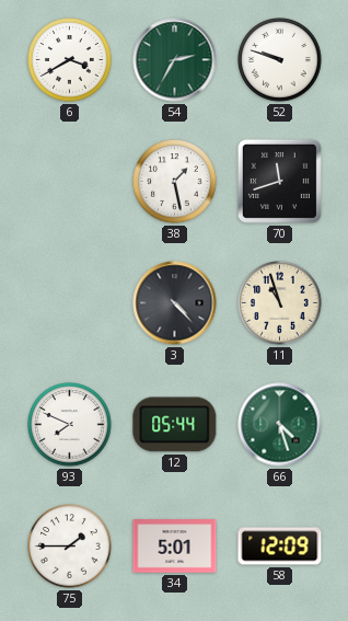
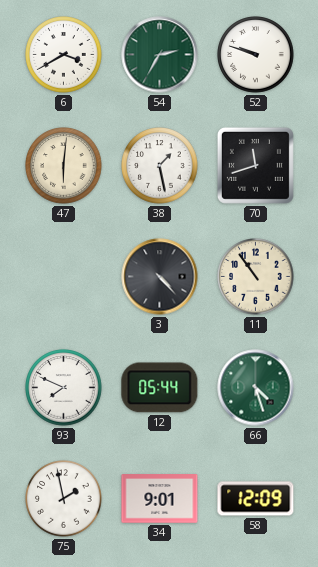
47: none -> 6:01 (64, 166)
11: 10:57 -> 10:54 (256, 277)
75: 1:45 -> 1:58 (64, 499)
34: 5:01 -> 9:01 (160, 499)
